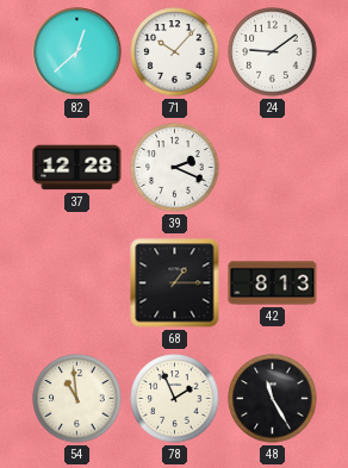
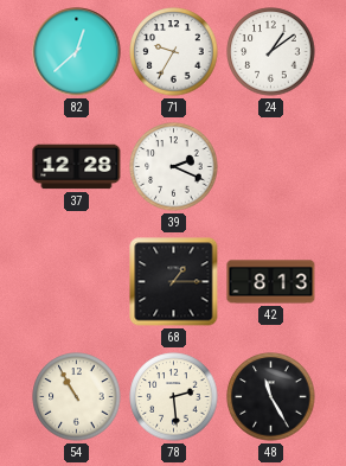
71: 10:07 -> 9:35 (174, 52)
24: 9:09 -> 1:09 (271, 52)
54: 10:59 -> 10:55 (77, 397)
78: 1:56 -> 2:29 (174, 397)
